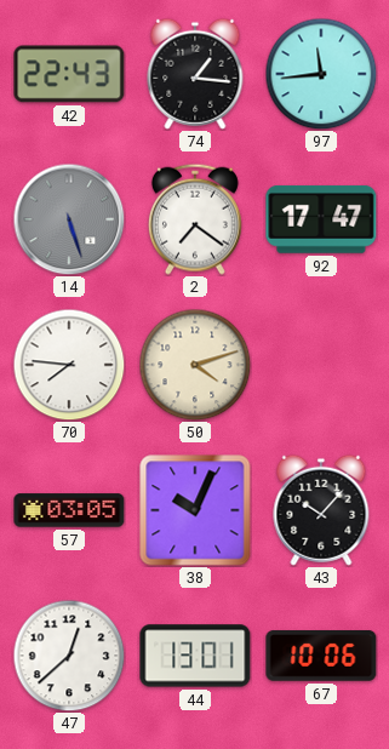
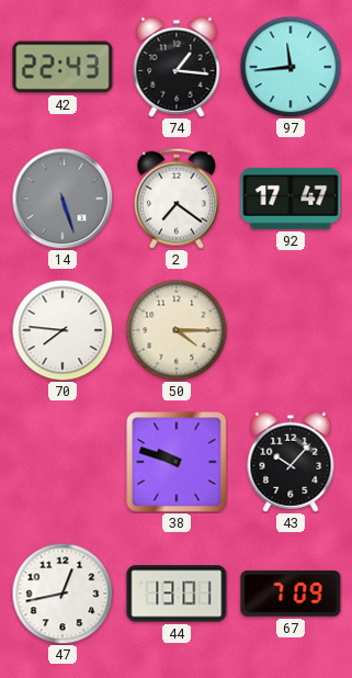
50: 4:12 -> 4:15 (177, 330)
57: 03:05 -> none (69, 510)
38: 10:04 -> 9:48 (177, 462)
47: 12:38 -> 12:43 (63, 594)
67: 10:06 -> 7:09 (291, 595)
